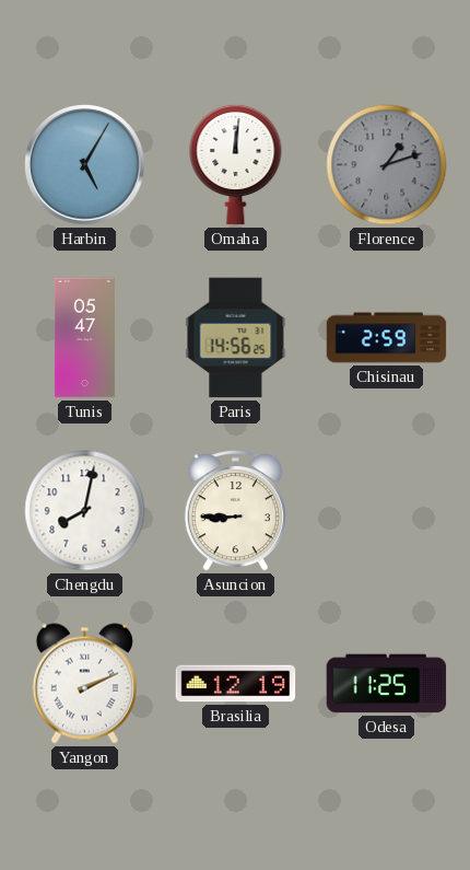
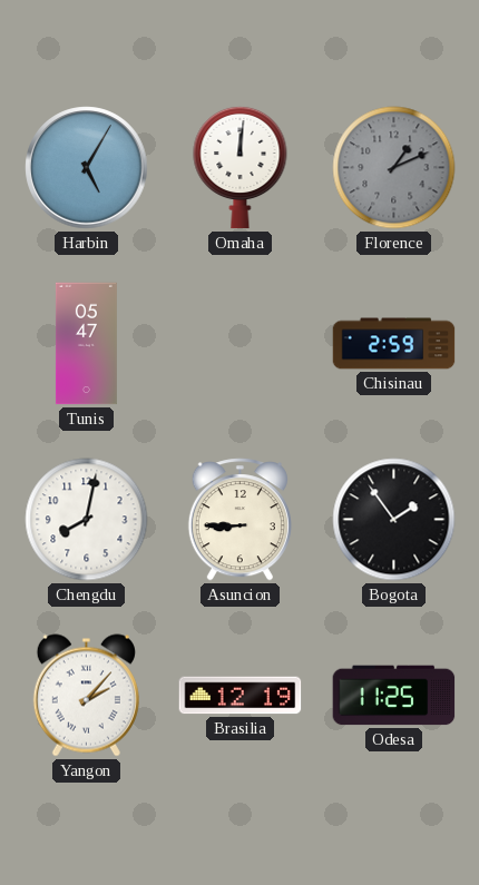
Florence: 1:12 -> 1:11 (394, 168)
Paris: 14:56 -> none (236, 338)
Bogota: none -> 1:54 (394, 520)
Yangon: 2:11 -> 2:07 (86, 696)
